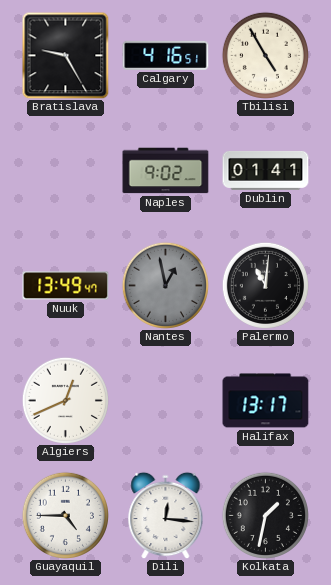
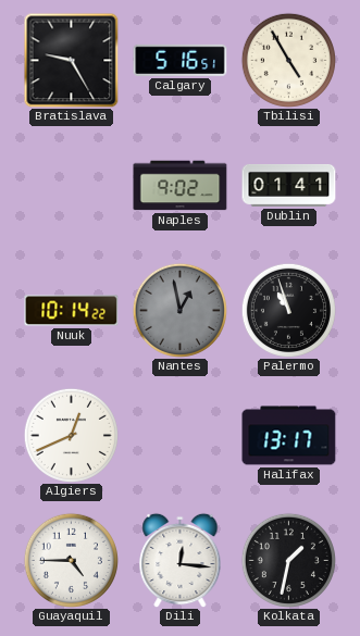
Calgary: 4:16 -> 5:16 (181, 60)
Nuuk: 13:49 -> 10:14 (72, 311)
Palermo: 11:01 -> 10:57 (288, 310)
